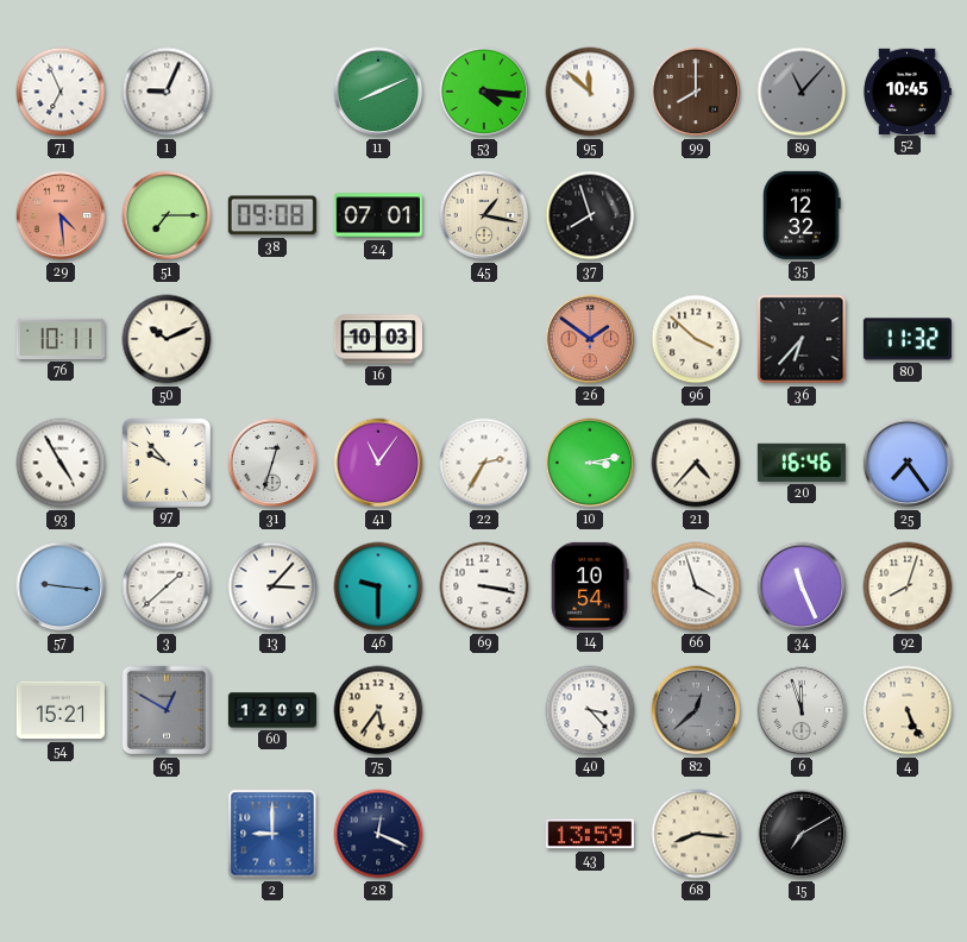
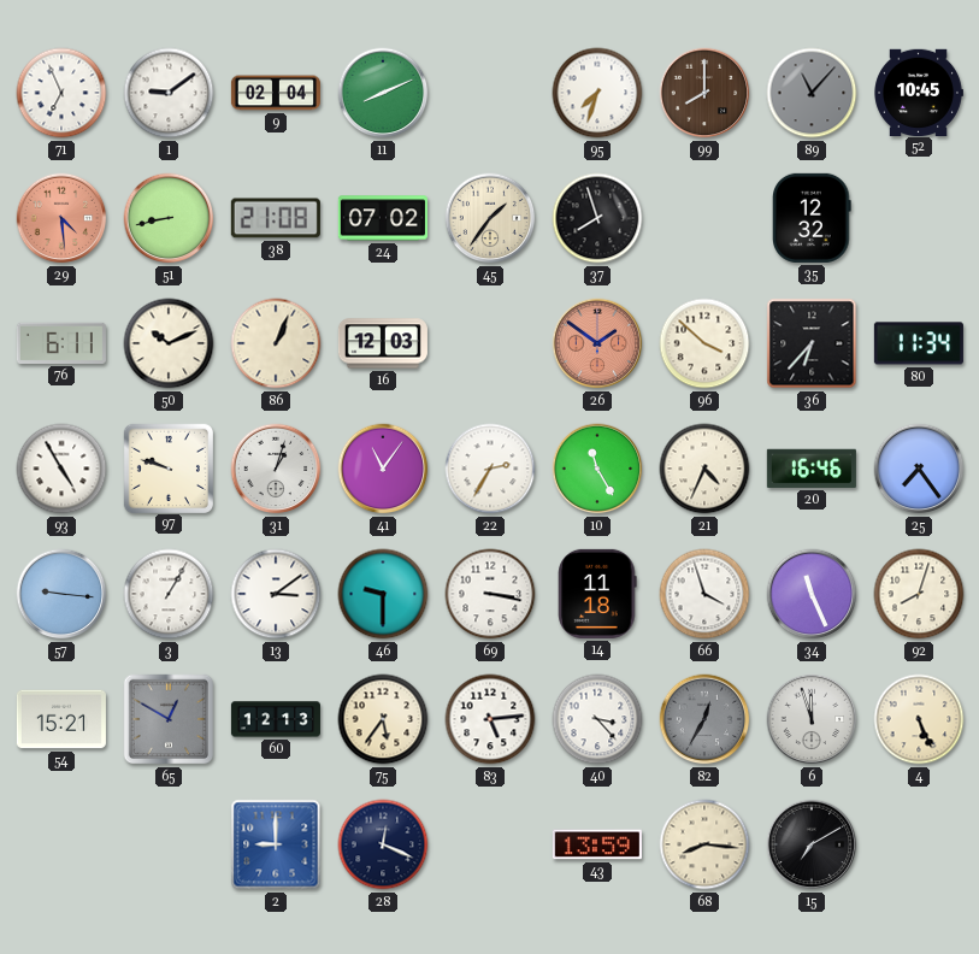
1: 9:04 -> 9:09 (169, 93)
9: none -> 02:04 (276, 93)
53: 4:16 -> none (484, 92)
95: 11:52 -> 7:33 (597, 93)
51: 7:15 -> 8:43 (169, 218)
38: 09:08 -> 21:08 (276, 218)
24: 07:01 -> 07:02 (383, 218)
45: 1:17 -> 1:36 (490, 218)
76: 10:11 -> 6:11 (61, 343)
86: none -> 1:04 (276, 343)
16: 10:03 -> 12:03 (383, 343)
80: 11:32 -> 11:34 (919, 343)
97: 9:53 -> 9:48 (167, 467)
31: 12:33 -> 1:03 (276, 469)
10: 3:13 -> 11:25 (597, 469)
21: 4:37 -> 4:34 (704, 469)
3: 1:38 -> 1:05 (169, 594)
13: 3:07 -> 3:09 (276, 594)
14: 10:54 -> 11:18 (597, 594)
60: 12:09 -> 12:13 (276, 719)
83: none -> 5:14 (490, 719)
82: 12:38 -> 12:35 (704, 719)
